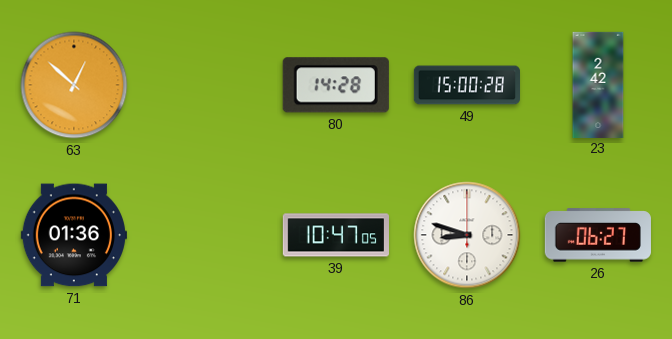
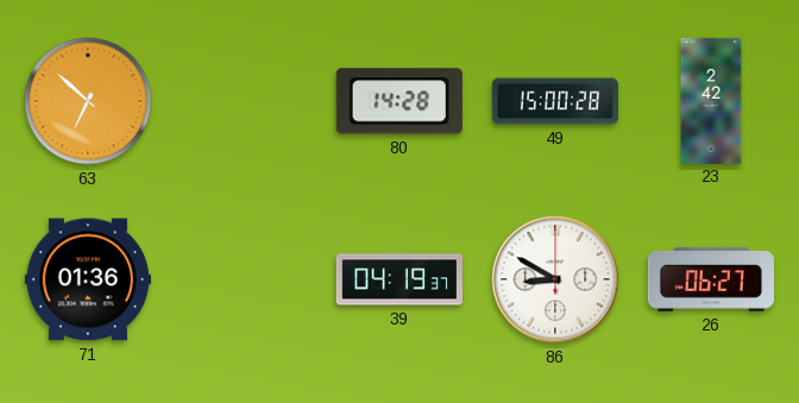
63: 12:52 -> 6:52 (88, 101)
39: 10:47 -> 04:19 (398, 279)
86: 8:48 -> 8:50 (555, 279)
